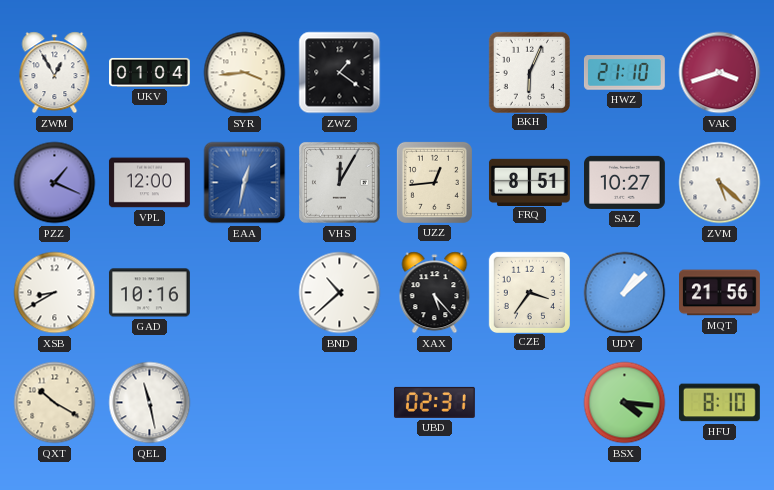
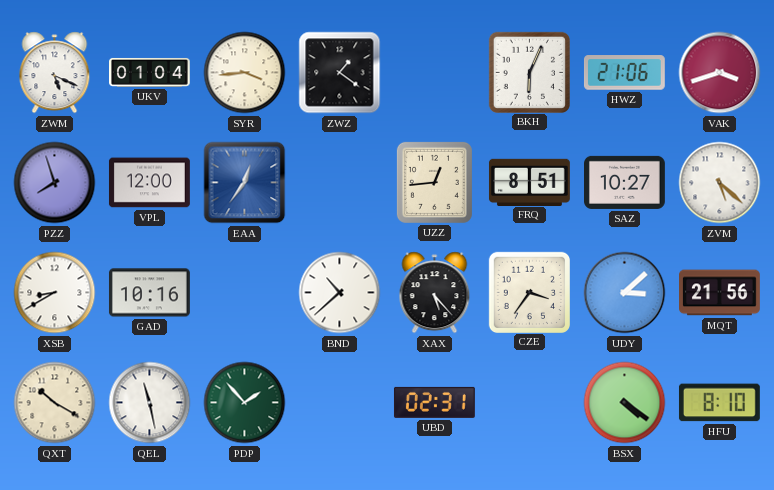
ZWM: 12:55 -> 5:19 (55, 73)
HWZ: 21:10 -> 21:06 (624, 73)
PZZ: 1:19 -> 7:57 (55, 183)
EAA: 12:32 -> 12:36 (245, 183)
VHS: 12:05 -> none (340, 183)
UDY: 1:08 -> 3:08 (625, 293)
PDP: none -> 1:53 (245, 403)
BSX: 4:16 -> 4:21 (625, 403)
